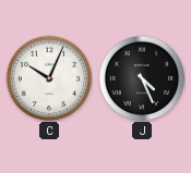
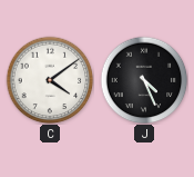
C: 10:04 -> 4:09 (50, 80)
